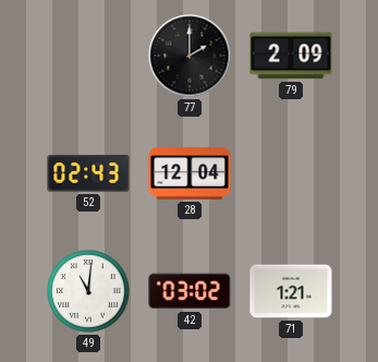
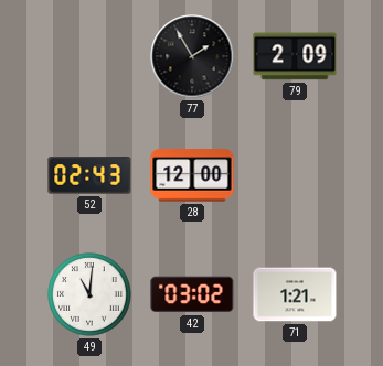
77: 2:00 -> 1:55 (192, 56)
28: 12:04 -> 12:00 (192, 175)
